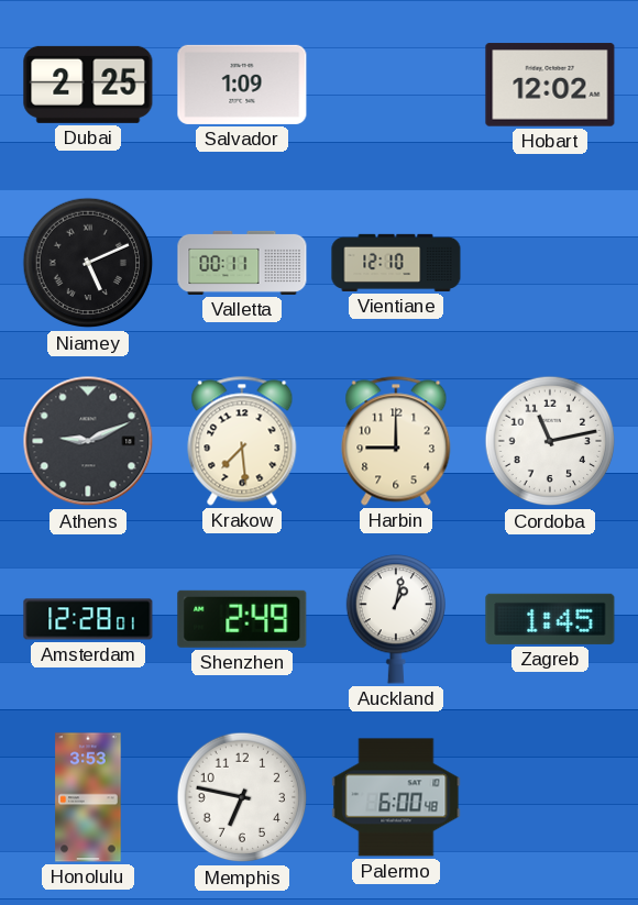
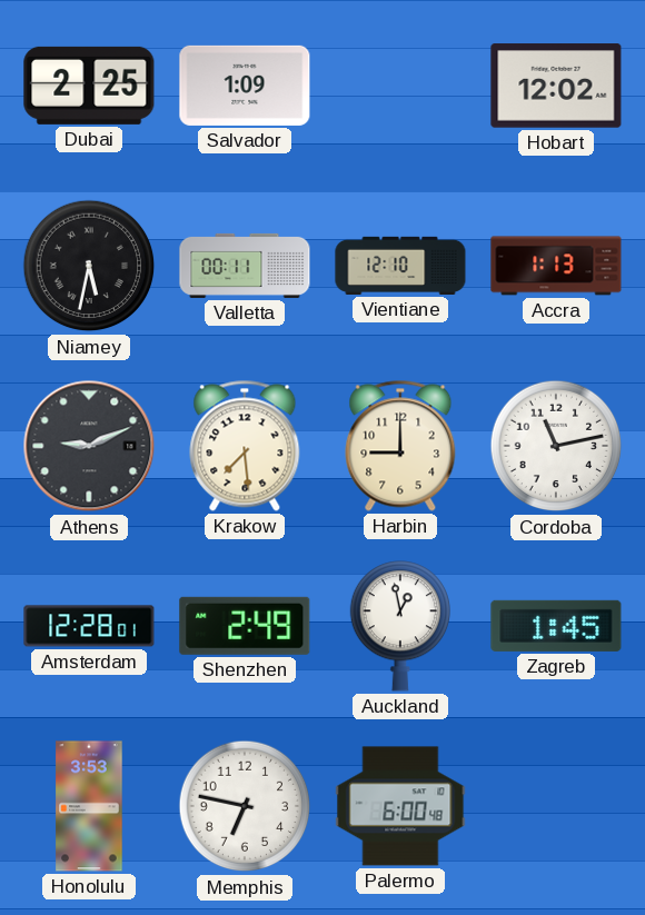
Niamey: 5:11 -> 5:32 (89, 266)
Accra: none -> 1:13 (556, 266)
Auckland: 1:02 -> 12:58 (399, 626)
